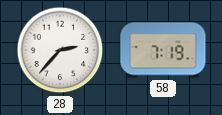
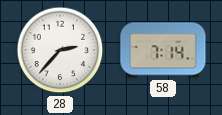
58: 7:19 -> 7:14 (163, 50)
